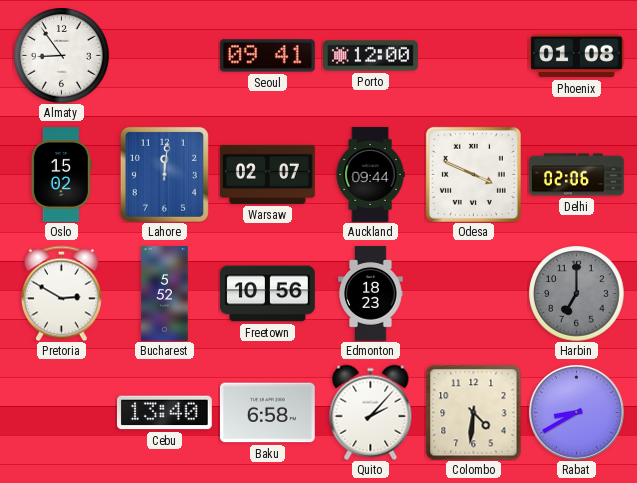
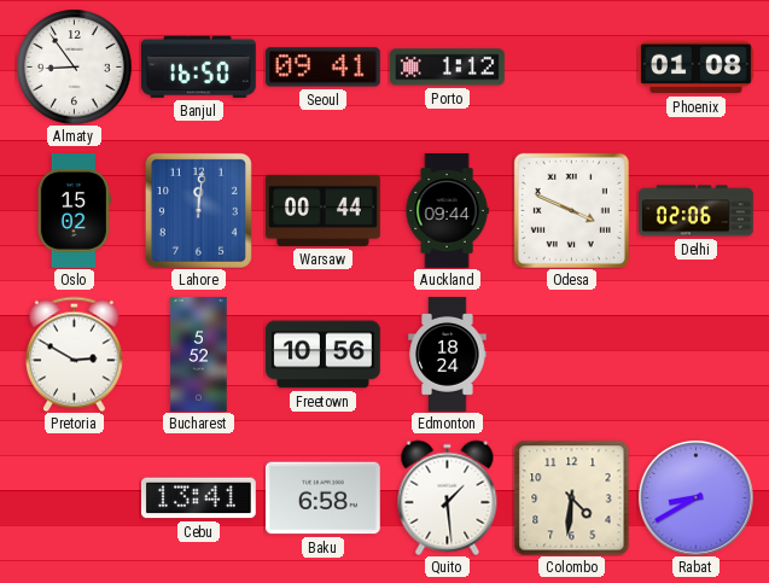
Banjul: none -> 16:50 (199, 66)
Porto: 12:00 -> 1:12 (448, 68)
Warsaw: 02:07 -> 00:44 (324, 210)
Edmonton: 18:23 -> 18:24 (448, 355)
Harbin: 7:00 -> none (576, 293)
Cebu: 13:40 -> 13:41 (199, 499)
Quito: 2:07 -> 1:29 (448, 497)
